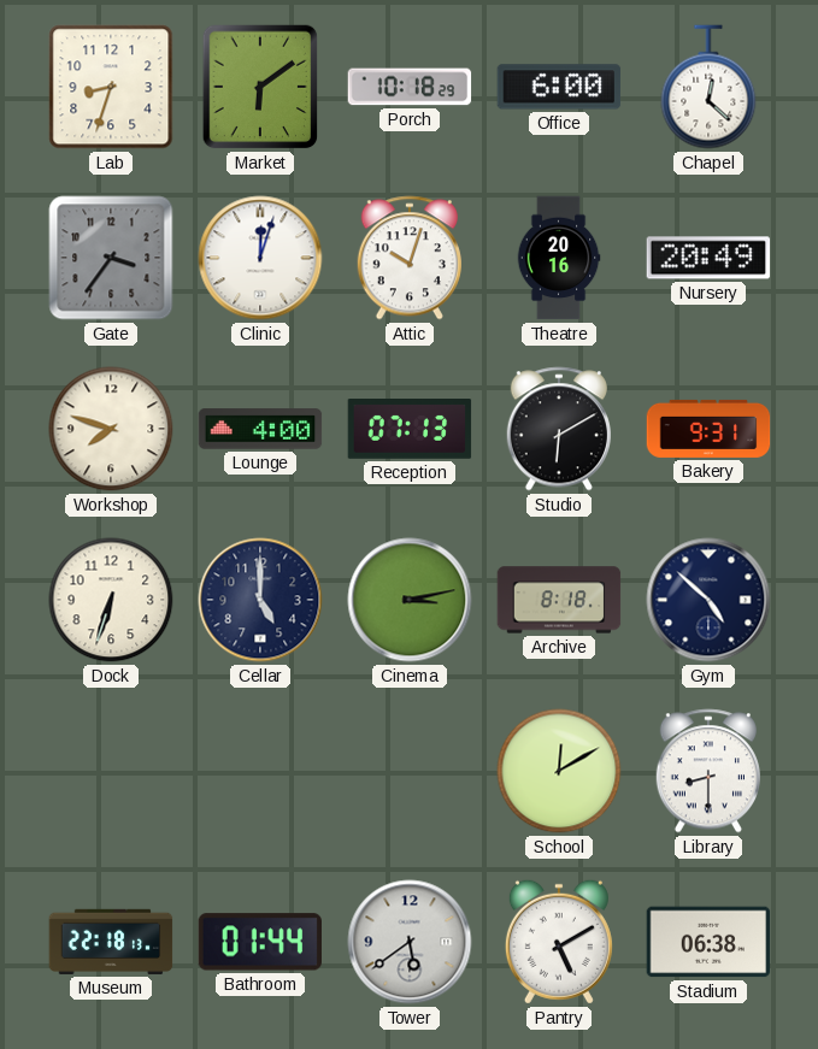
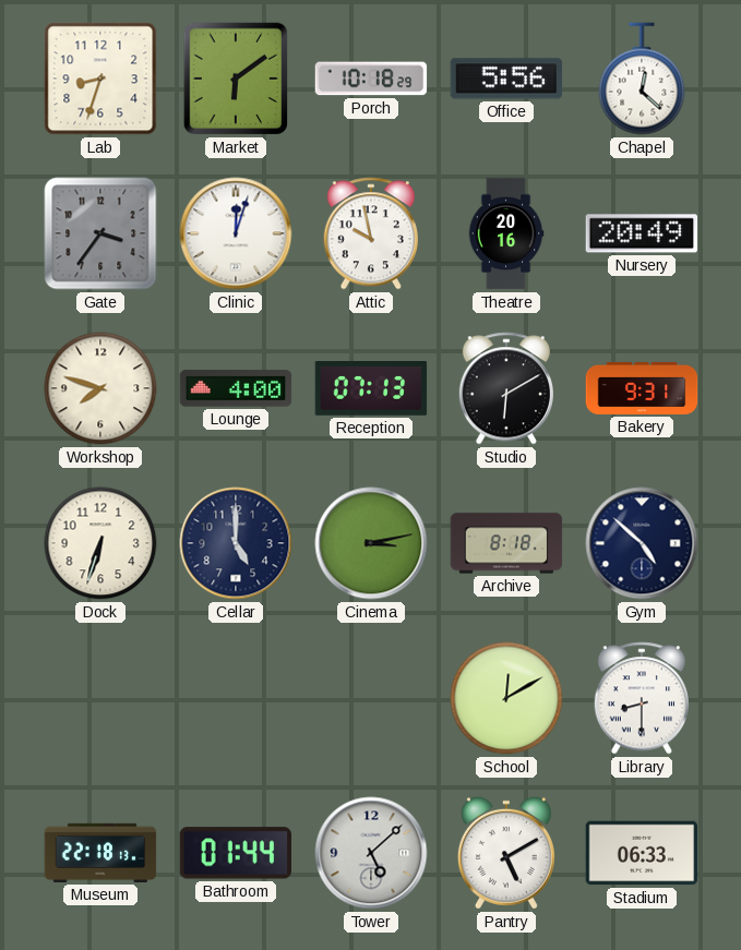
Office: 6:00 -> 5:56 (506, 79)
Attic: 10:03 -> 9:58 (370, 233)
Tower: 5:39 -> 5:08 (371, 853)
Stadium: 06:38 -> 06:33 (642, 853)
